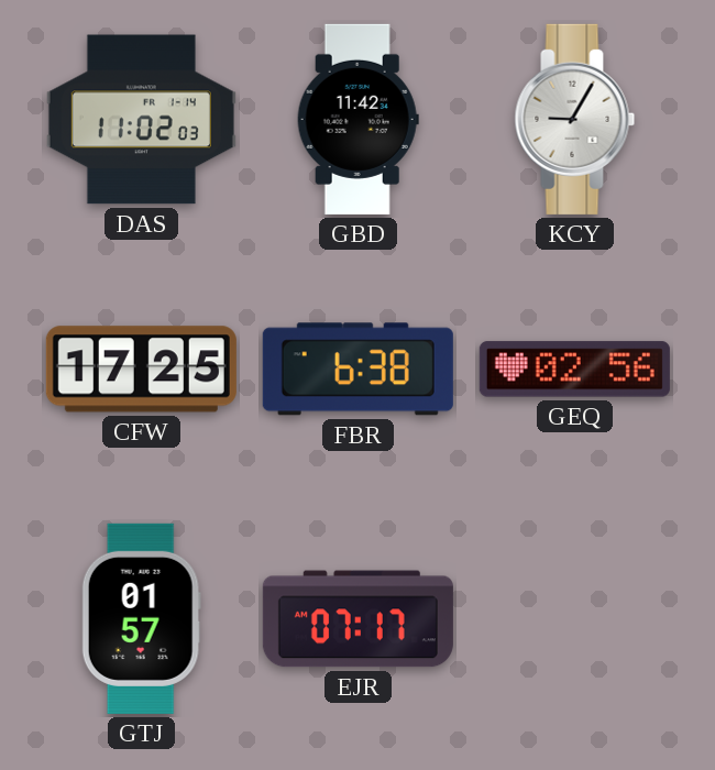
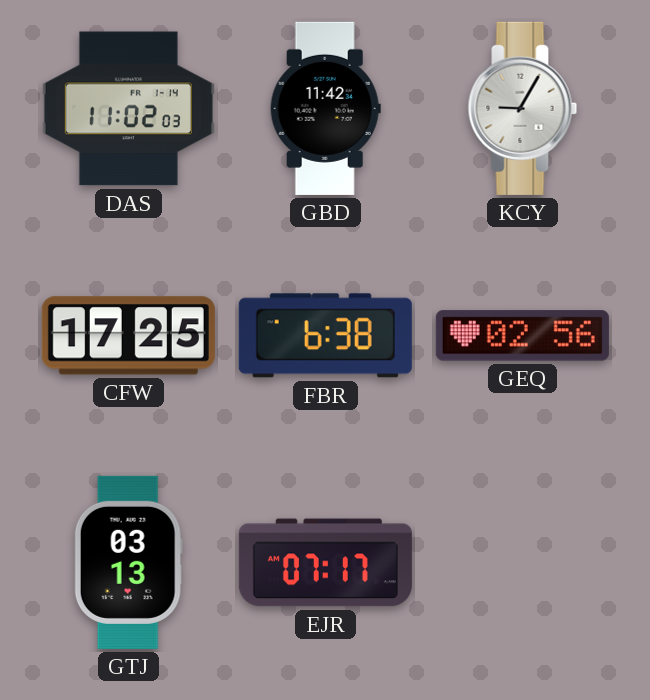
GTJ: 01:57 -> 03:13 (128, 562)
